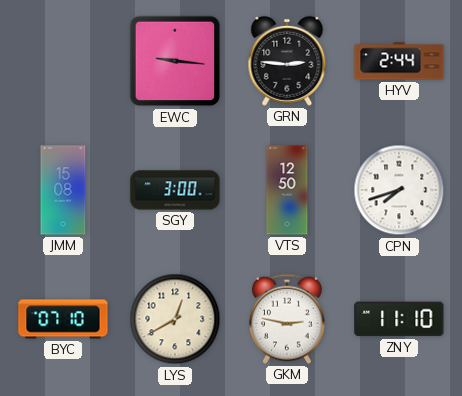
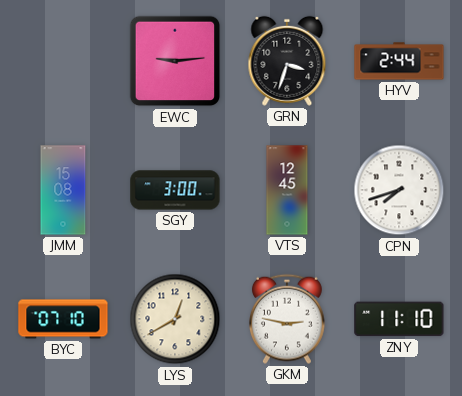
EWC: 9:16 -> 9:14 (175, 61)
GRN: 2:46 -> 3:33 (287, 61)
VTS: 12:50 -> 12:45 (287, 190)
